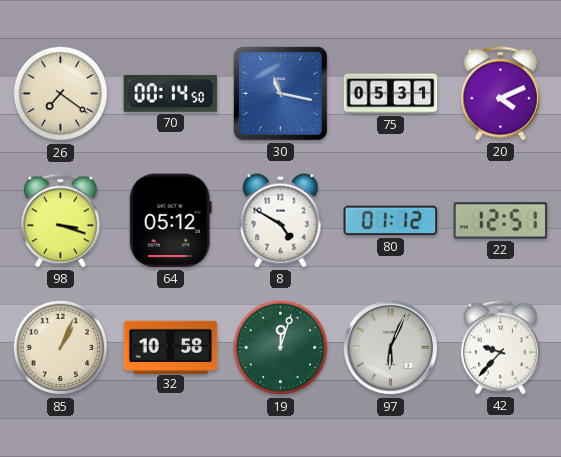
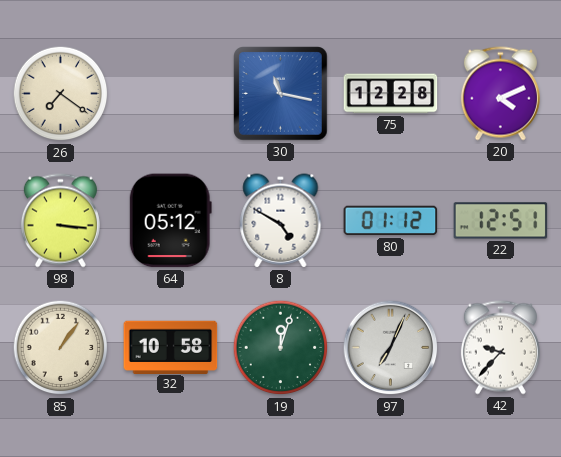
70: 00:14 -> none (171, 93)
75: 05:31 -> 12:28 (391, 94)
98: 3:18 -> 3:16 (60, 221)
85: 1:04 -> 1:06 (61, 348)
97: 6:04 -> 7:04 (391, 348)
